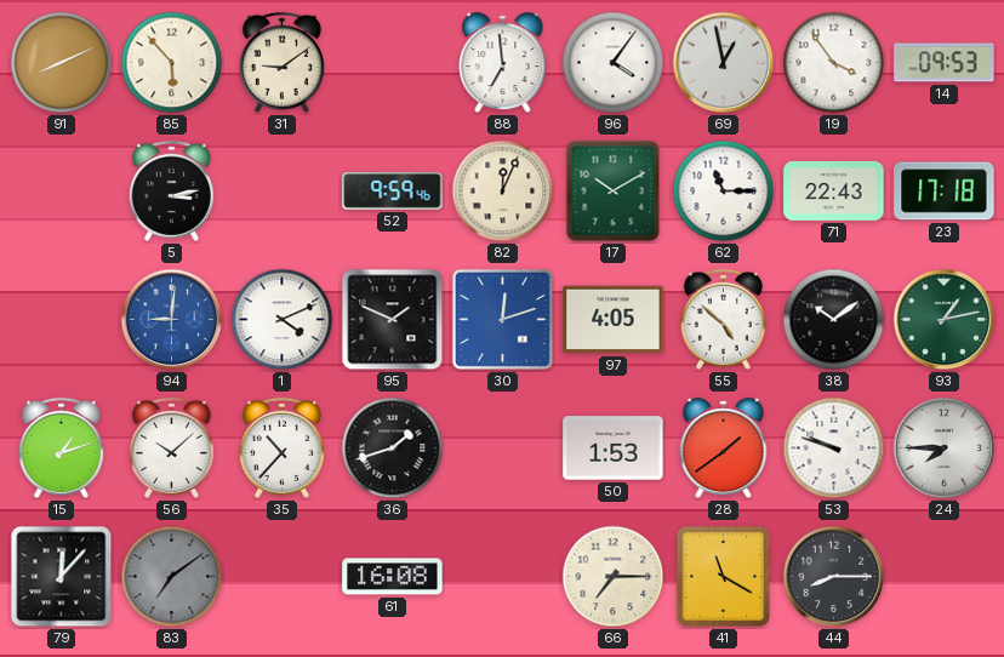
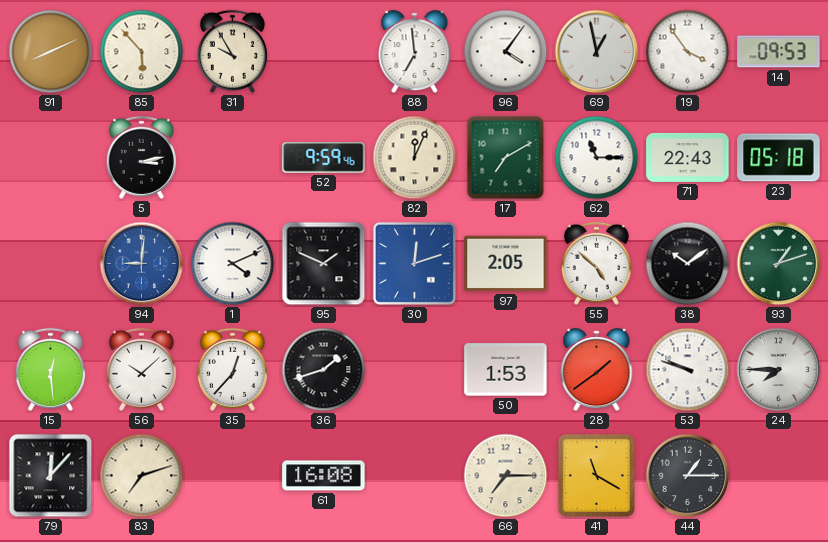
31: 9:09 -> 9:55 (232, 51)
17: 10:10 -> 7:10 (506, 158)
23: 17:18 -> 05:18 (779, 158)
97: 4:05 -> 2:05 (506, 264)
93: 1:13 -> 1:12 (779, 264)
15: 1:12 -> 12:29 (50, 369)
35: 10:37 -> 12:37 (232, 369)
83: 7:09 -> 7:12 (142, 476)
83 dial: grey -> cream (142, 476)
44: 8:15 -> 1:15 (688, 476)
